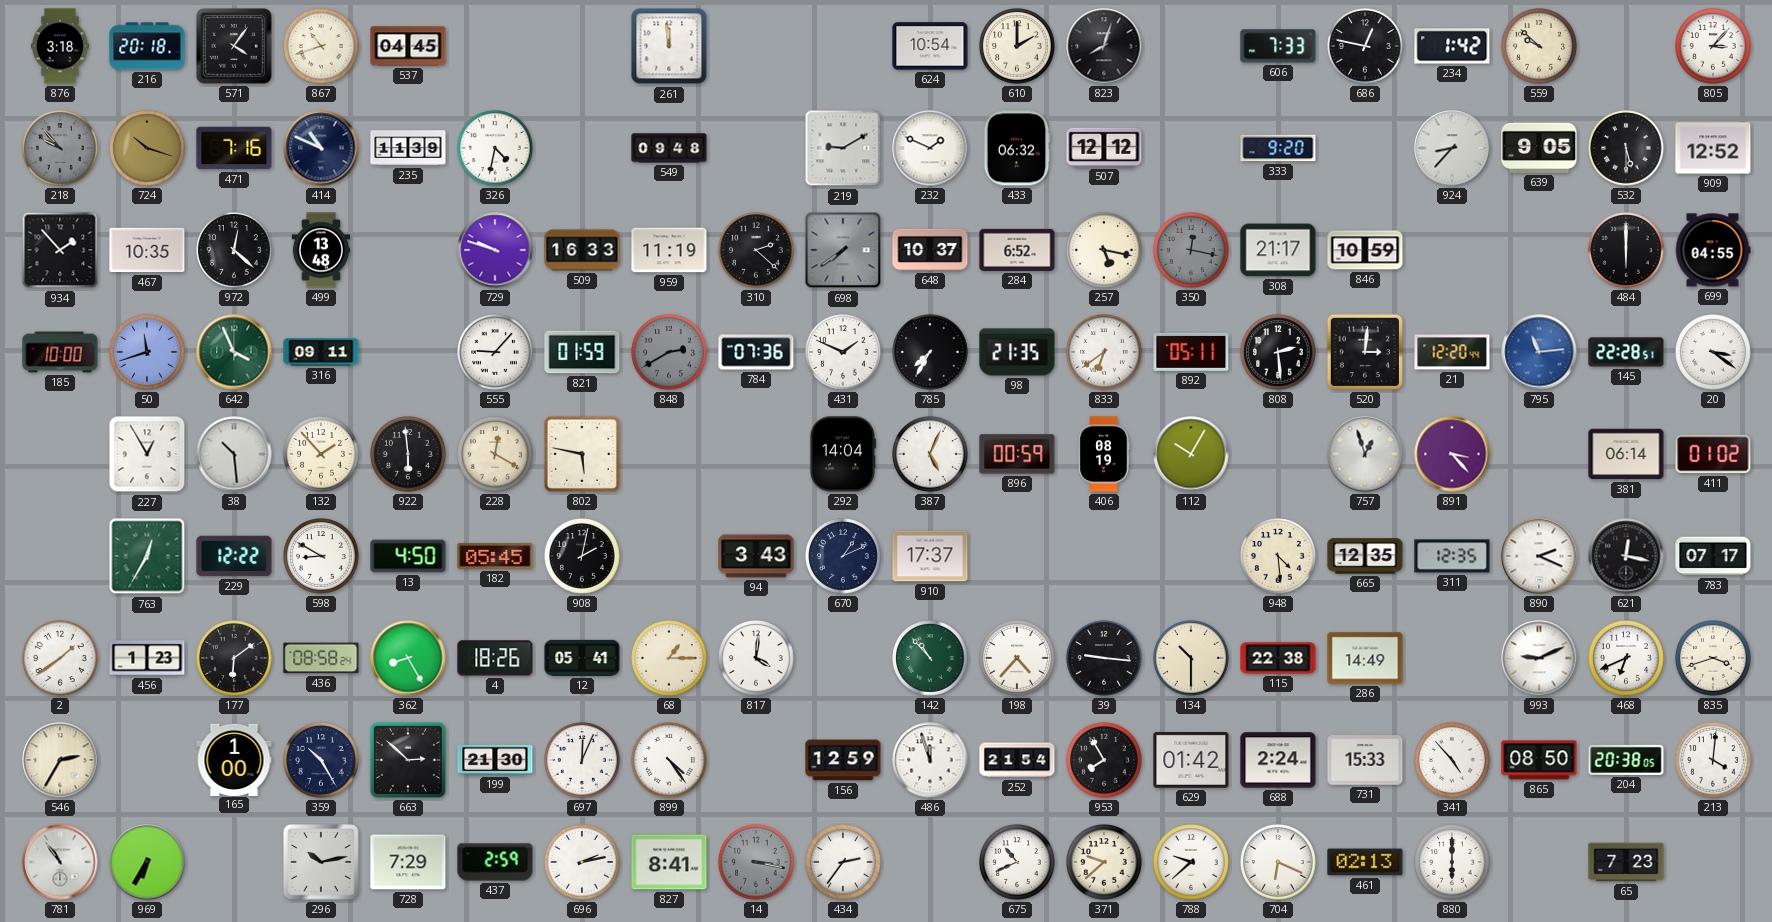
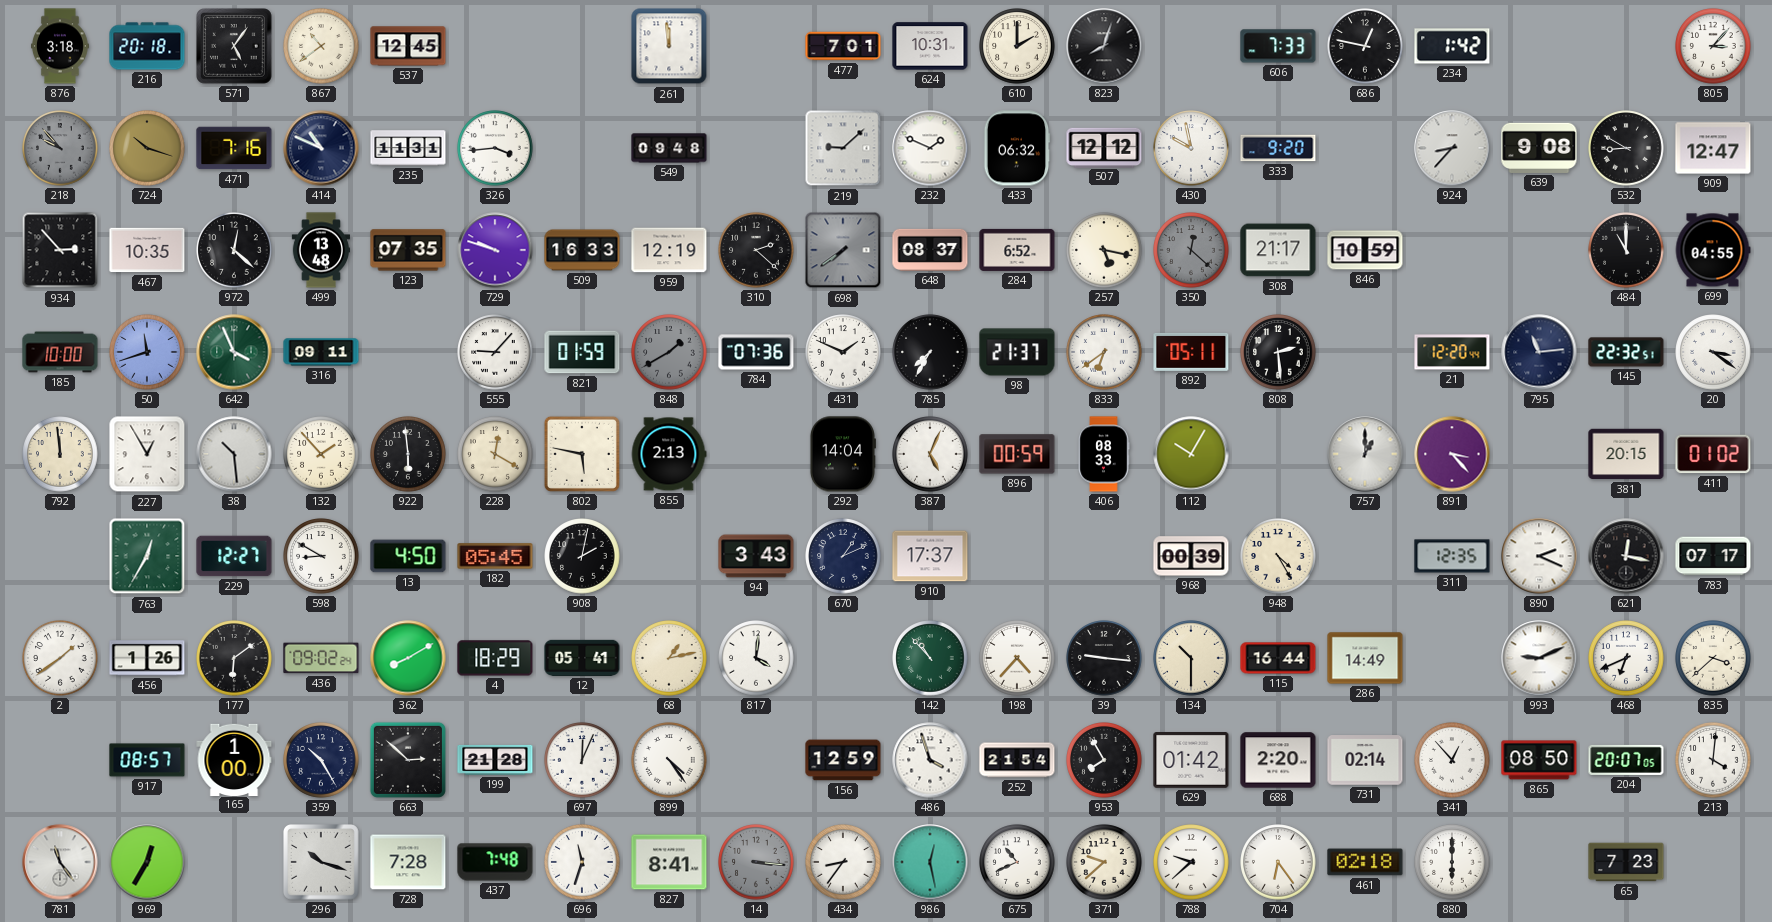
571: 4:06 -> 5:06 (235, 47)
867: 10:42 -> 10:39 (321, 46)
537: 04:45 -> 12:45 (408, 46)
477: none -> 7:01 (843, 46)
624: 10:54 -> 10:31 (930, 46)
559: 9:52 -> none (1539, 46)
235: 11:39 -> 11:31 (408, 148)
326: 4:32 -> 3:44 (495, 148)
219: 9:10 -> 9:08 (843, 148)
430: none -> 9:58 (1191, 148)
639: 9:05 -> 9:08 (1539, 148)
532: 5:30 -> 8:50 (1626, 148)
909: 12:52 -> 12:47 (1713, 148)
934: 1:53 -> 2:53 (60, 250)
123: none -> 07:35 (408, 250)
959: 11:19 -> 12:19 (669, 250)
648: 10:37 -> 08:37 (930, 250)
350: 12:17 -> 12:22 (1191, 250)
484: 6:00 -> 11:00 (1626, 250)
848: 2:40 -> 1:40 (669, 352)
98: 21:35 -> 21:37 (1017, 352)
520: 3:01 -> none (1365, 352)
795 dial: blue -> navy (1539, 352)
145: 22:28 -> 22:32 (1626, 352)
792: none -> 11:59 (60, 454)
855: none -> 2:13 (669, 454)
406: 08:19 -> 08:33 (1104, 454)
757: 12:57 -> 1:00 (1365, 454)
381: 06:14 -> 20:15 (1626, 454)
229: 12:22 -> 12:27 (234, 556)
968: none -> 00:39 (1191, 556)
948: 4:29 -> 4:25 (1278, 556)
665: 12:35 -> none (1365, 556)
456: 1:23 -> 1:26 (147, 658)
436: 08:58 -> 09:02 (321, 658)
362: 8:25 -> 8:10 (408, 658)
4: 18:26 -> 18:29 (495, 658)
68: 1:15 -> 1:13 (669, 658)
115: 22:38 -> 16:44 (1278, 658)
835: 3:42 -> 3:38 (1713, 658)
546: 2:35 -> none (60, 760)
917: none -> 08:57 (147, 760)
199: 21:30 -> 21:28 (495, 760)
486: 11:57 -> 3:57 (930, 760)
688: 2:24 -> 2:20 (1278, 760)
731: 15:33 -> 02:14 (1365, 760)
341: 4:53 -> 12:53 (1452, 760)
204: 20:38 -> 20:07 (1626, 760)
781: 10:54 -> 11:24 (60, 862)
969: 6:35 -> 12:35 (147, 862)
296: 10:13 -> 10:18 (322, 863)
728: 7:29 -> 7:28 (408, 862)
437: 2:59 -> 7:48 (495, 862)
696: 2:13 -> 11:33 (582, 862)
14: 3:17 -> 3:16 (756, 862)
434: 2:36 -> 8:36 (843, 862)
986: none -> 12:28 (930, 862)
704: 6:19 -> 6:24 (1278, 862)
461: 02:13 -> 02:18 (1365, 862)
